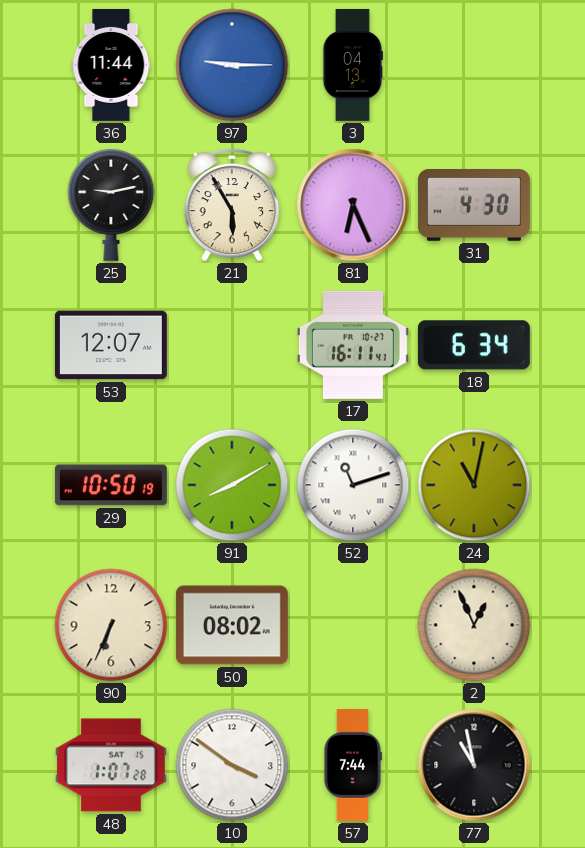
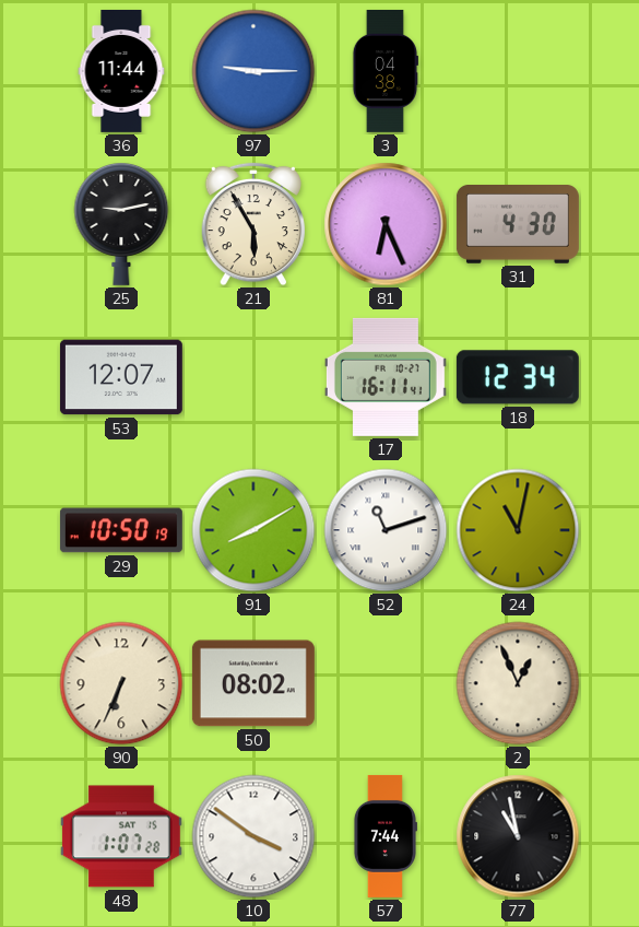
3: 04:13 -> 04:38 (384, 71)
18: 6:34 -> 12:34 (518, 377)
